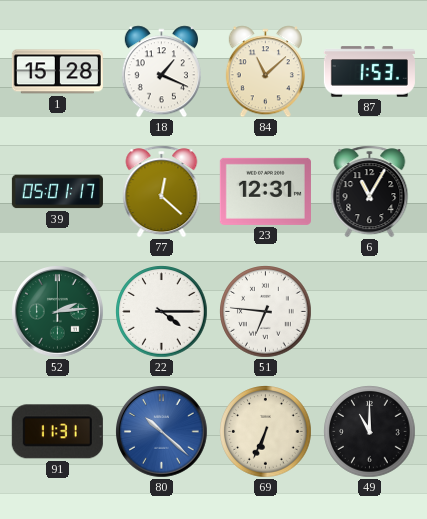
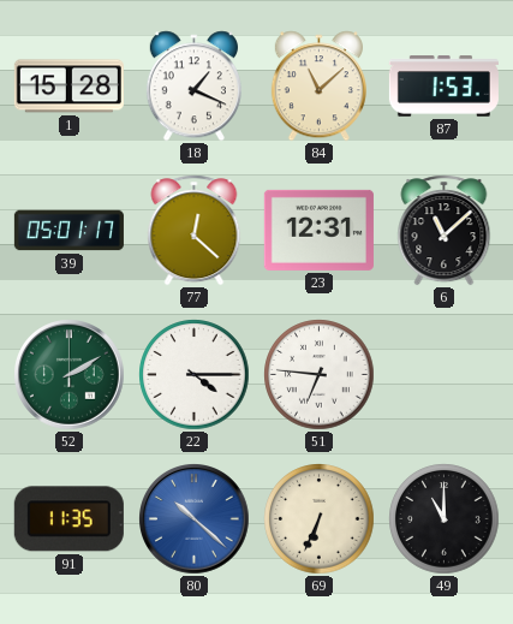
6: 11:05 -> 11:08 (445, 231)
52: 2:14 -> 2:10 (70, 375)
91: 11:31 -> 11:35 (68, 519)
